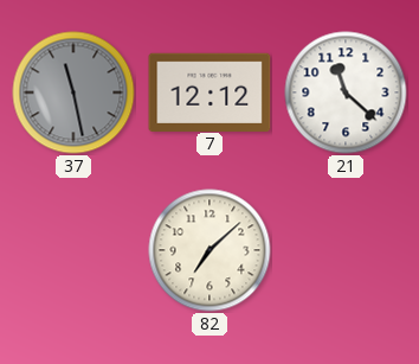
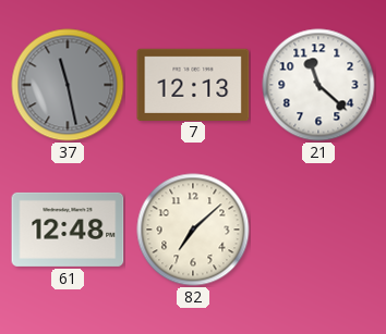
7: 12:12 -> 12:13 (193, 84)
61: none -> 12:48 (68, 230)
